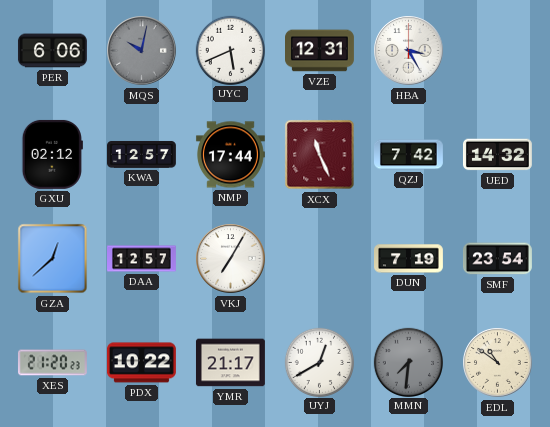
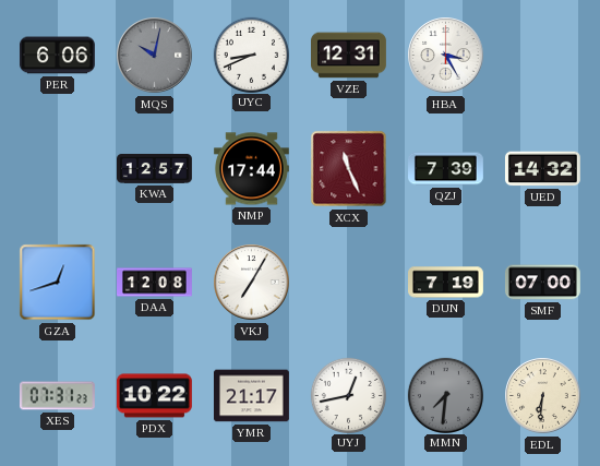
UYC: 5:41 -> 8:41 (251, 55)
GXU: 02:12 -> none (52, 154)
QZJ: 7:42 -> 7:39 (446, 169)
GZA: 12:38 -> 12:42 (58, 283)
DAA: 12:57 -> 12:08 (155, 283)
SMF: 23:54 -> 07:00 (542, 283)
XES: 21:20 -> 07:31 (57, 396)
UYJ: 12:40 -> 12:43 (348, 395)
EDL: 10:51 -> 6:31 (543, 396)
